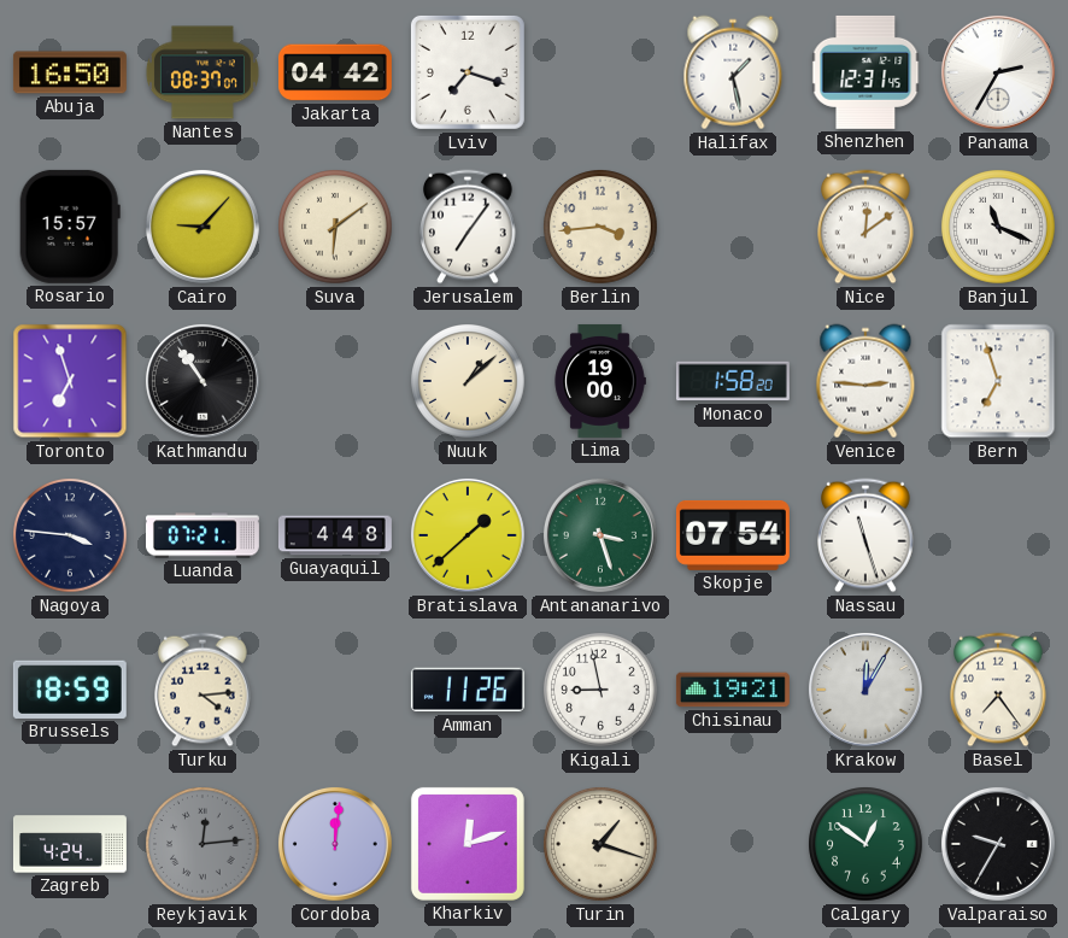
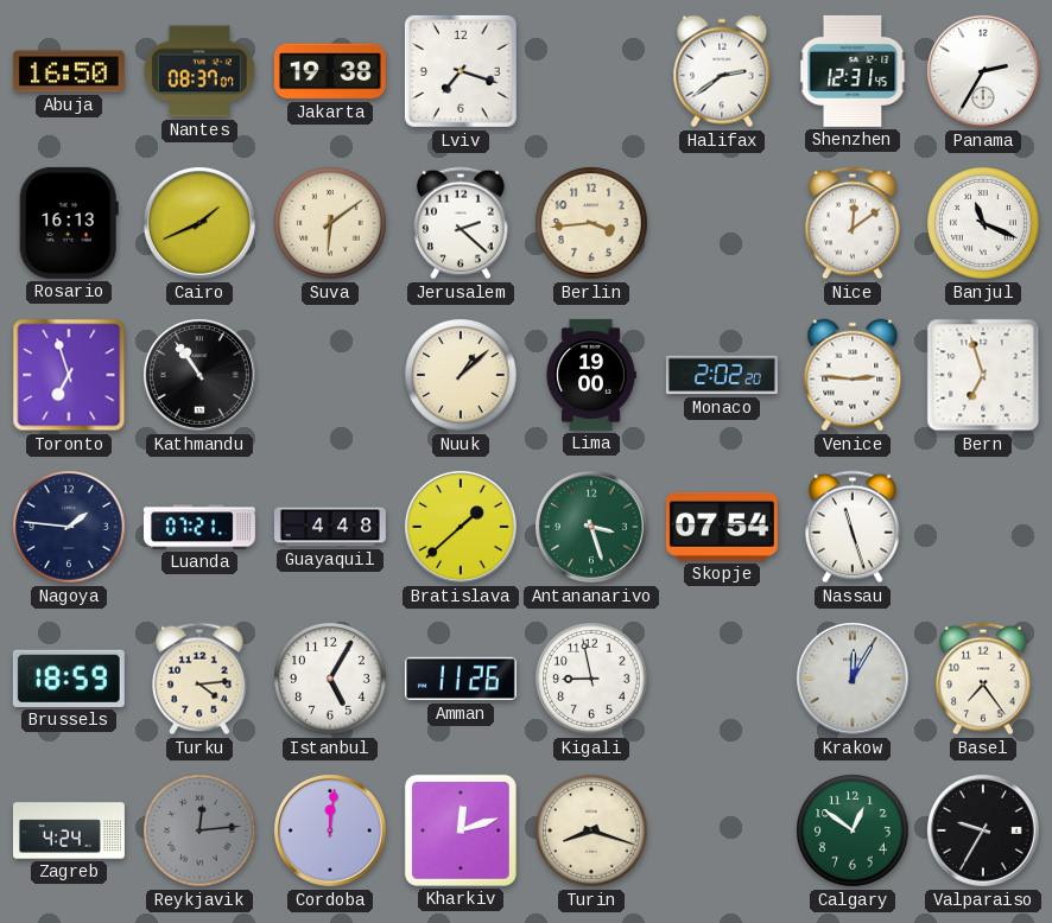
Jakarta: 04:42 -> 19:38 (330, 71)
Halifax: 1:28 -> 2:39 (722, 71)
Rosario: 15:57 -> 16:13 (69, 223)
Cairo: 9:07 -> 1:41 (199, 223)
Jerusalem: 7:06 -> 2:22 (461, 223)
Monaco: 1:58 -> 2:02 (722, 375)
Nagoya: 3:46 -> 1:46 (69, 527)
Istanbul: none -> 5:05 (330, 679)
Chisinau: 19:21 -> none (733, 690)
Turin: 1:18 -> 8:18 (591, 830)
